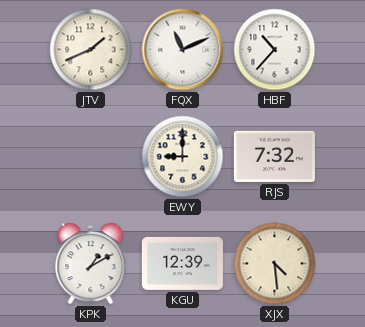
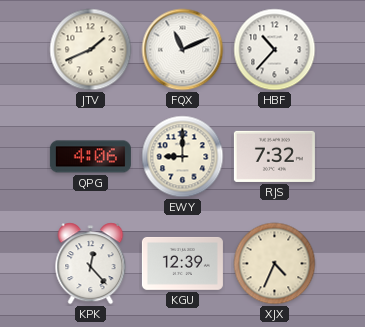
QPG: none -> 4:06 (90, 157)
KPK: 1:10 -> 12:23 (91, 264)
XJX: 4:29 -> 4:34 (275, 264)
